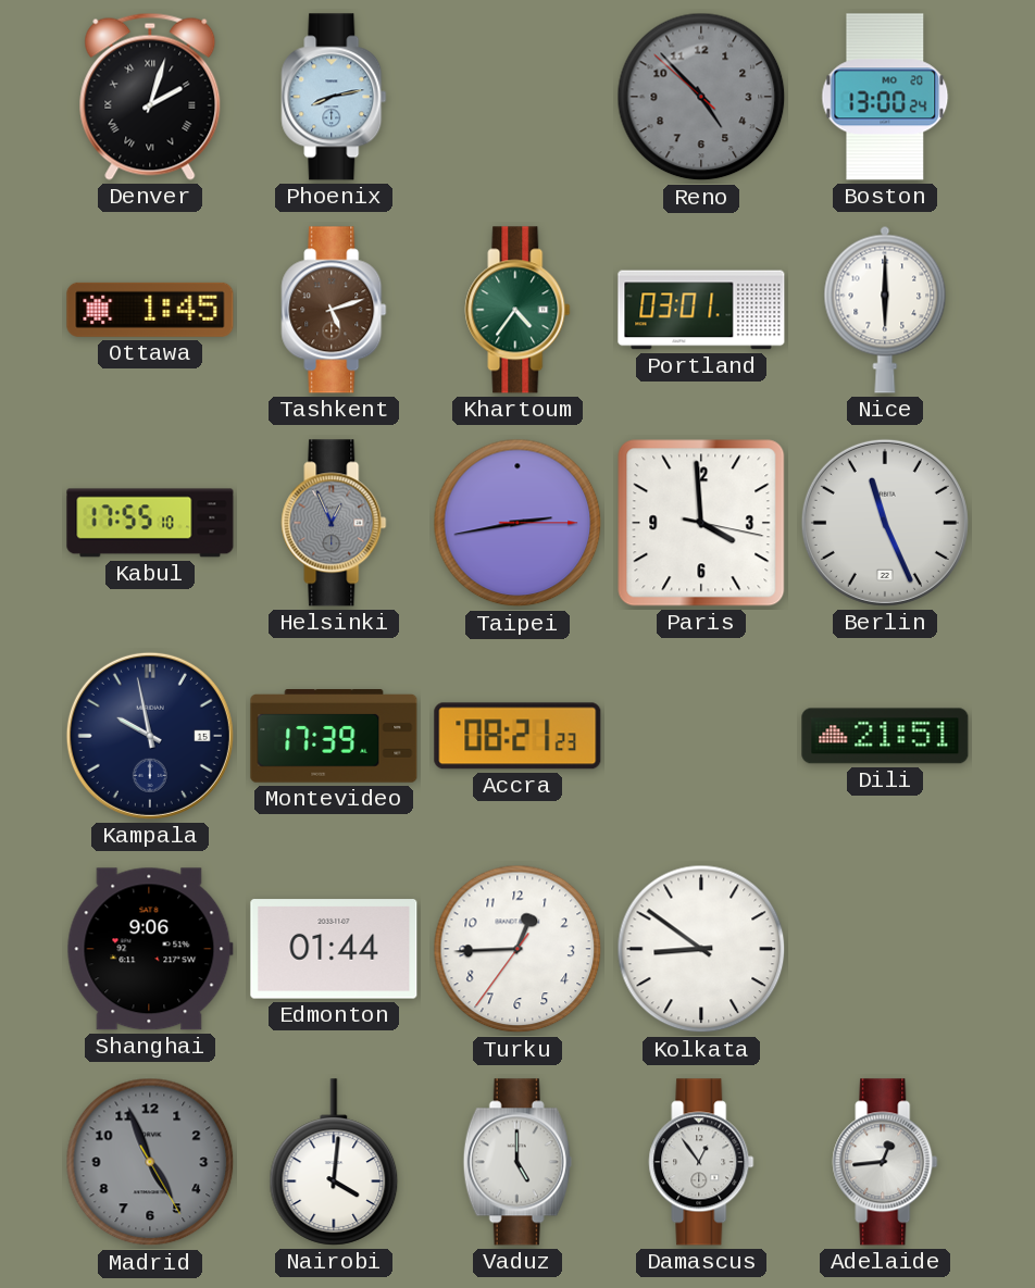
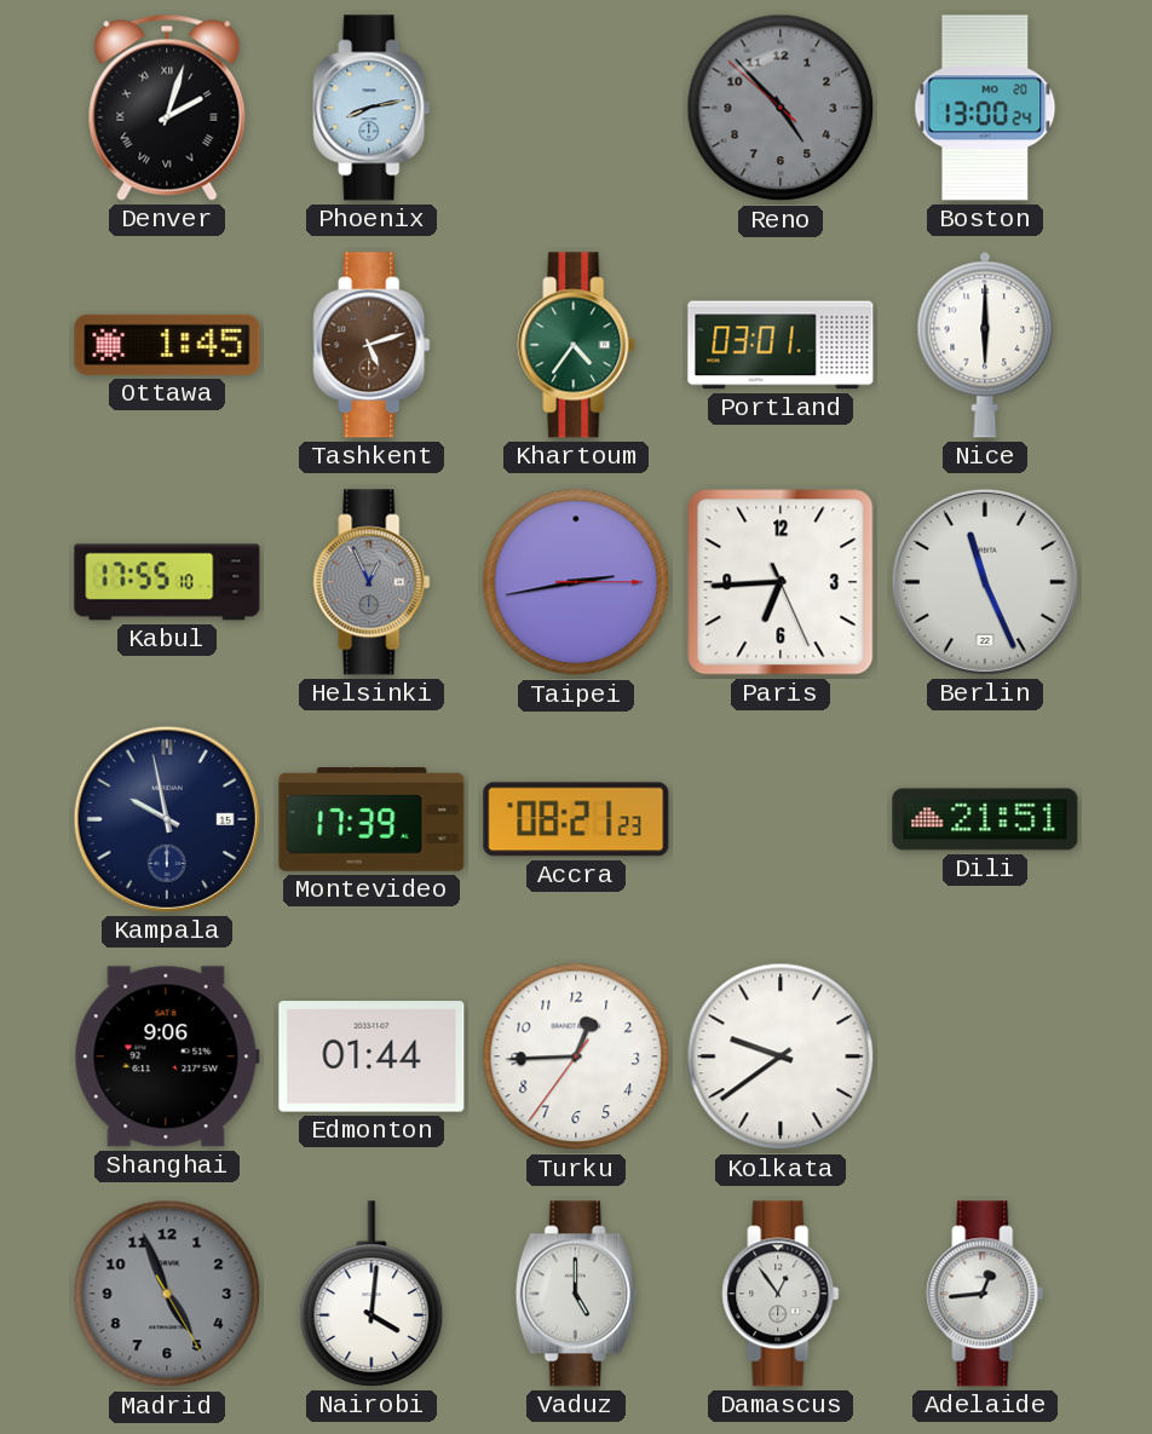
Paris: 3:59 -> 6:44 (781, 582)
Kolkata: 8:51 -> 9:39 (781, 1056)
